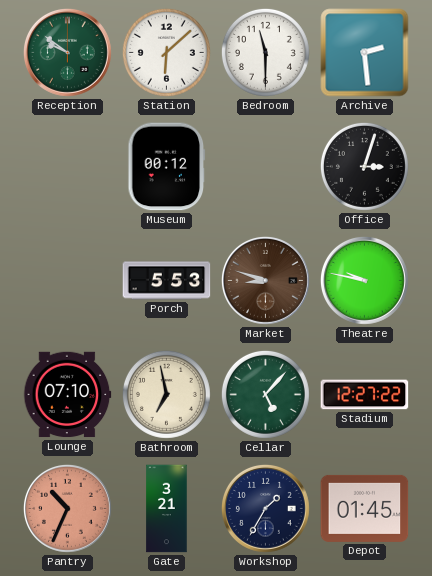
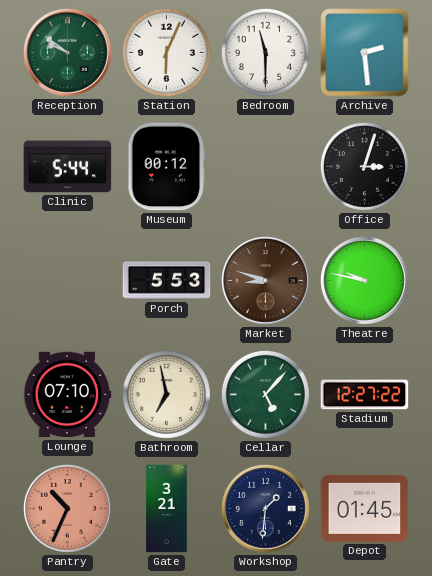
Station: 6:08 -> 6:04 (166, 52)
Clinic: none -> 5:44 (68, 167)
Workshop: 1:35 -> 1:31 (265, 508)
